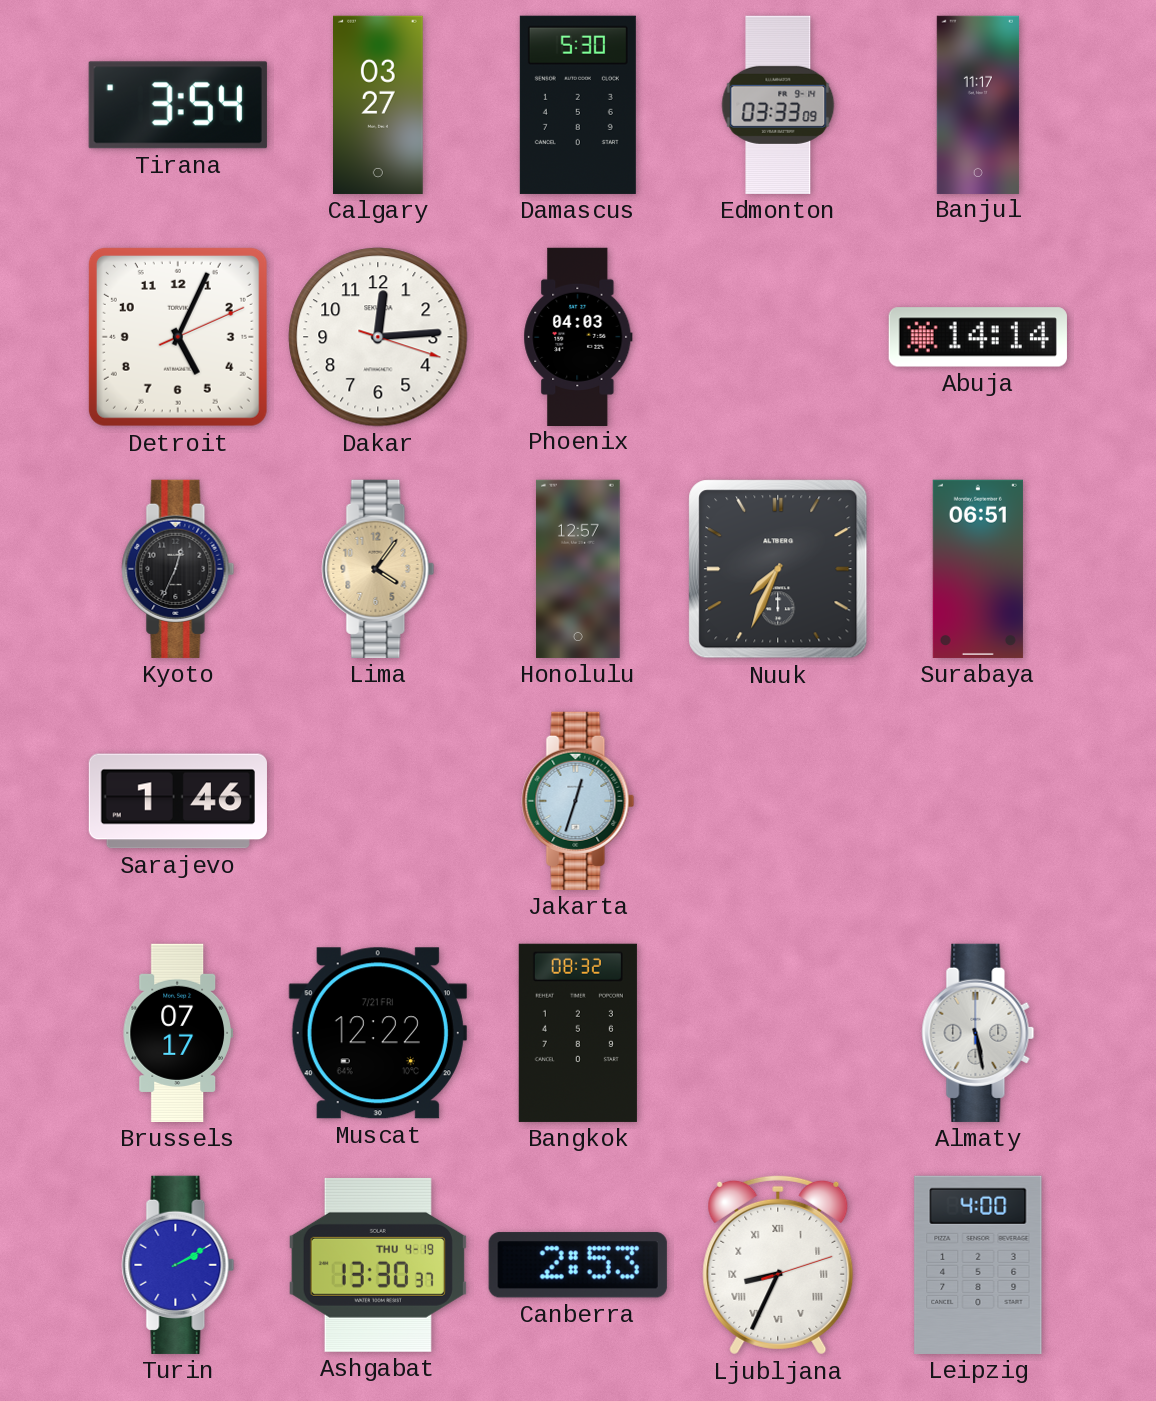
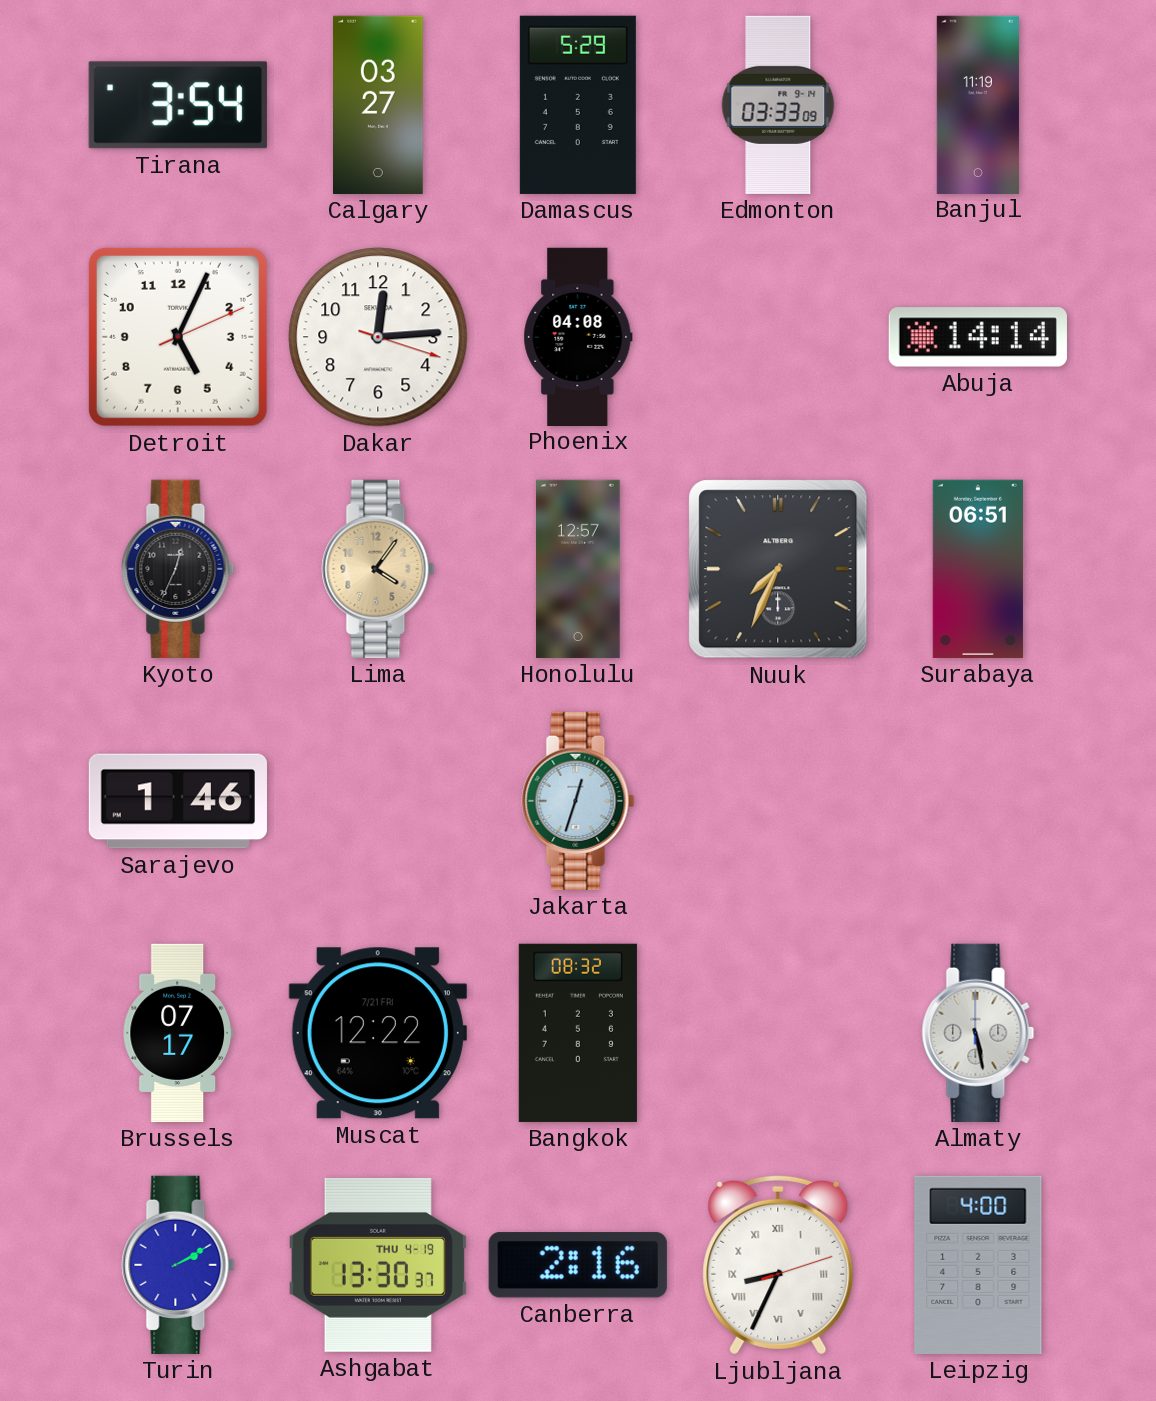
Damascus: 5:30 -> 5:29 (578, 105)
Banjul: 11:17 -> 11:19 (978, 104)
Phoenix: 04:03 -> 04:08 (578, 336)
Canberra: 2:53 -> 2:16 (578, 1265)
